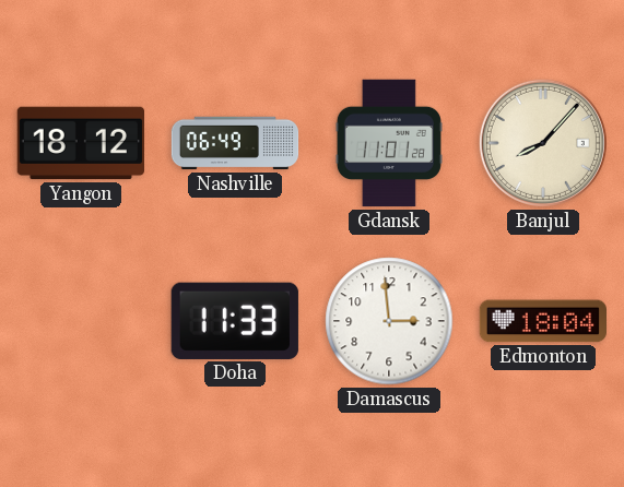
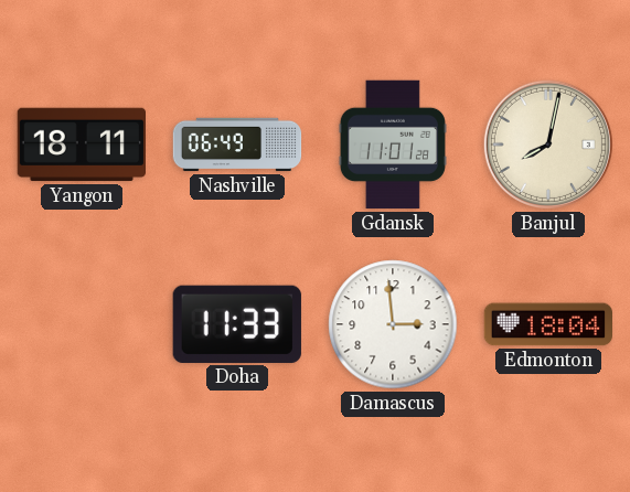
Yangon: 18:12 -> 18:11 (81, 145)
Banjul: 8:07 -> 8:02 (548, 145)
